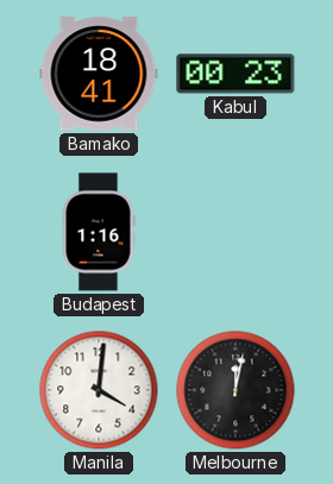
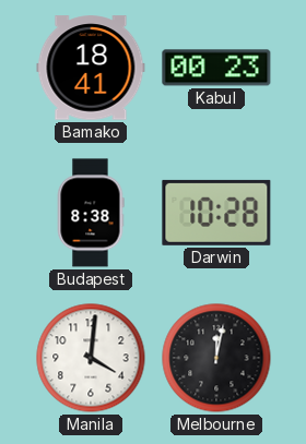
Budapest: 1:16 -> 8:38 (91, 213)
Darwin: none -> 10:28 (216, 213)
